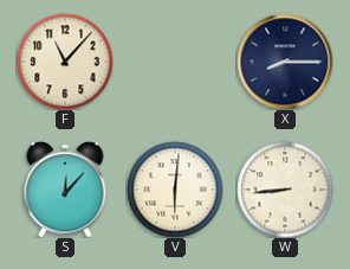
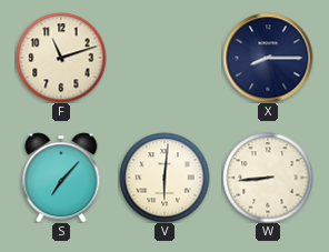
F: 11:07 -> 11:12 (61, 58)
S: 12:07 -> 7:07 (61, 178)
